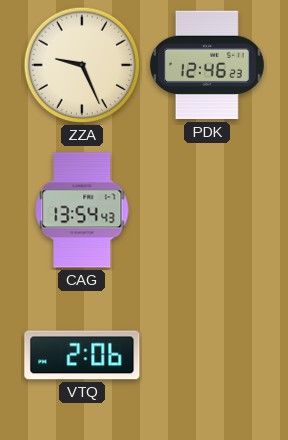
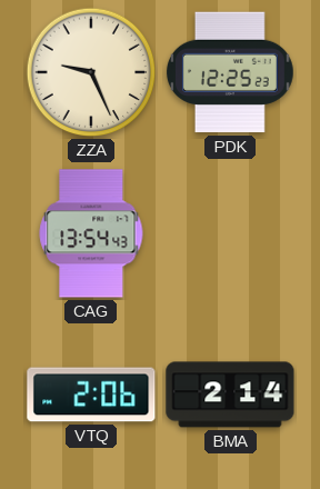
PDK: 12:46 -> 12:25 (230, 72)
BMA: none -> 2:14 (230, 395)
